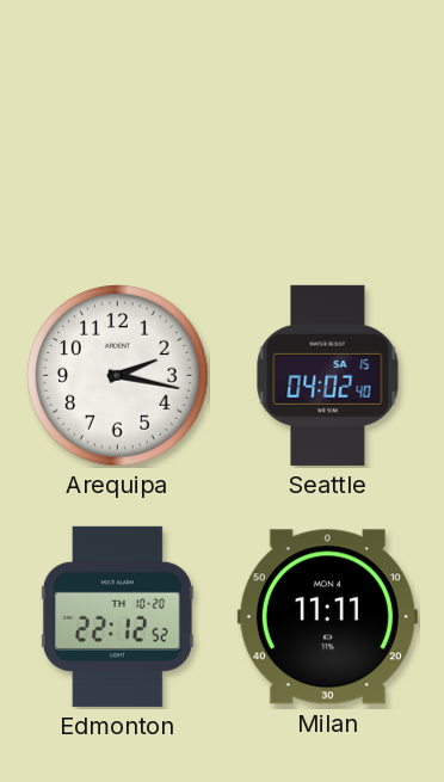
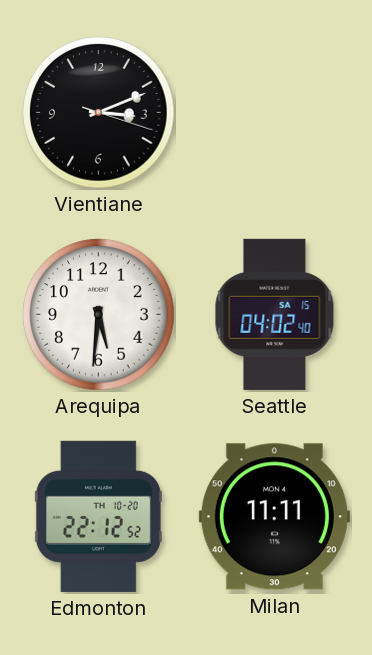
Vientiane: none -> 3:11 (99, 113)
Arequipa: 2:17 -> 5:31 (99, 315)
